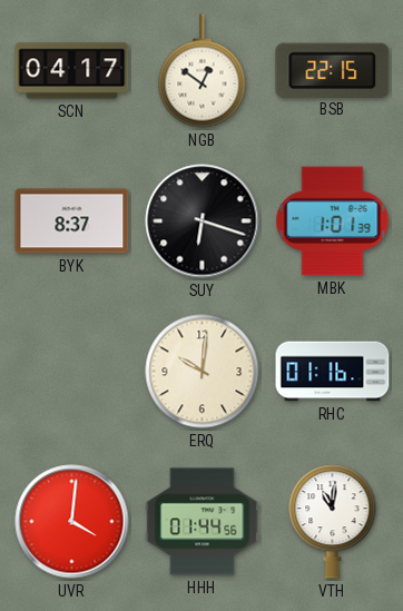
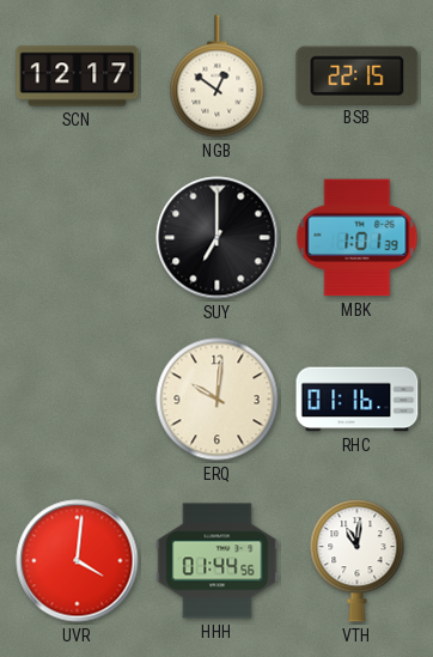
SCN: 04:17 -> 12:17 (78, 77)
BYK: 8:37 -> none (72, 221)
SUY: 6:18 -> 7:00 (218, 238)
